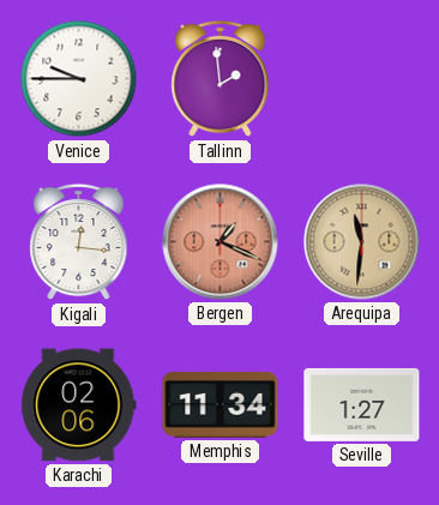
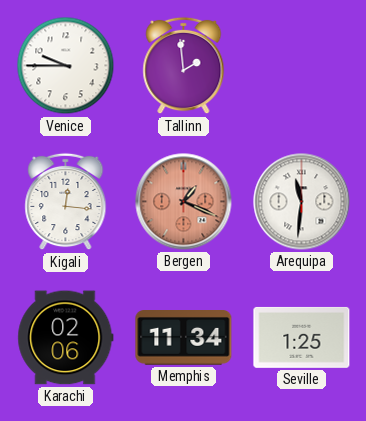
Arequipa dial: champagne -> white (302, 202)
Seville: 1:27 -> 1:25 (302, 337)
